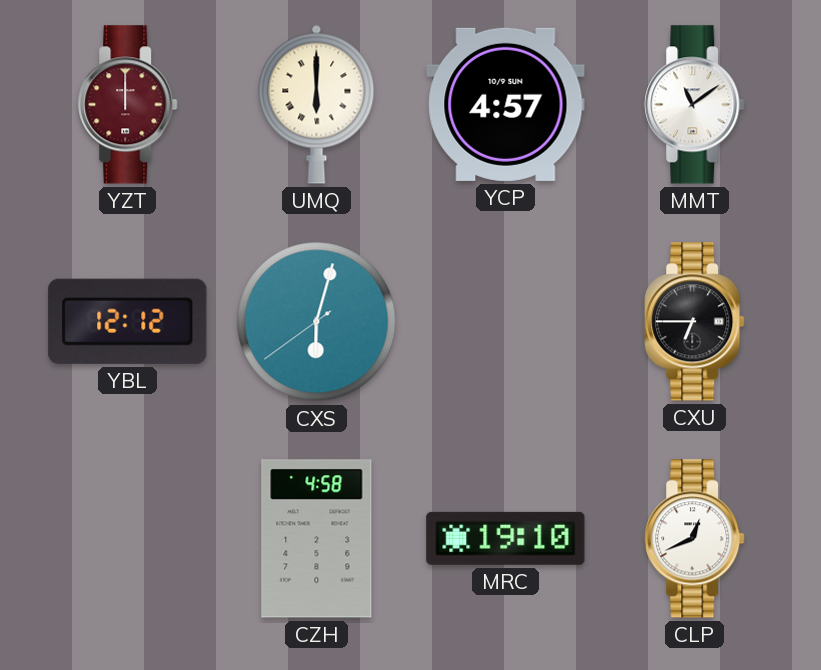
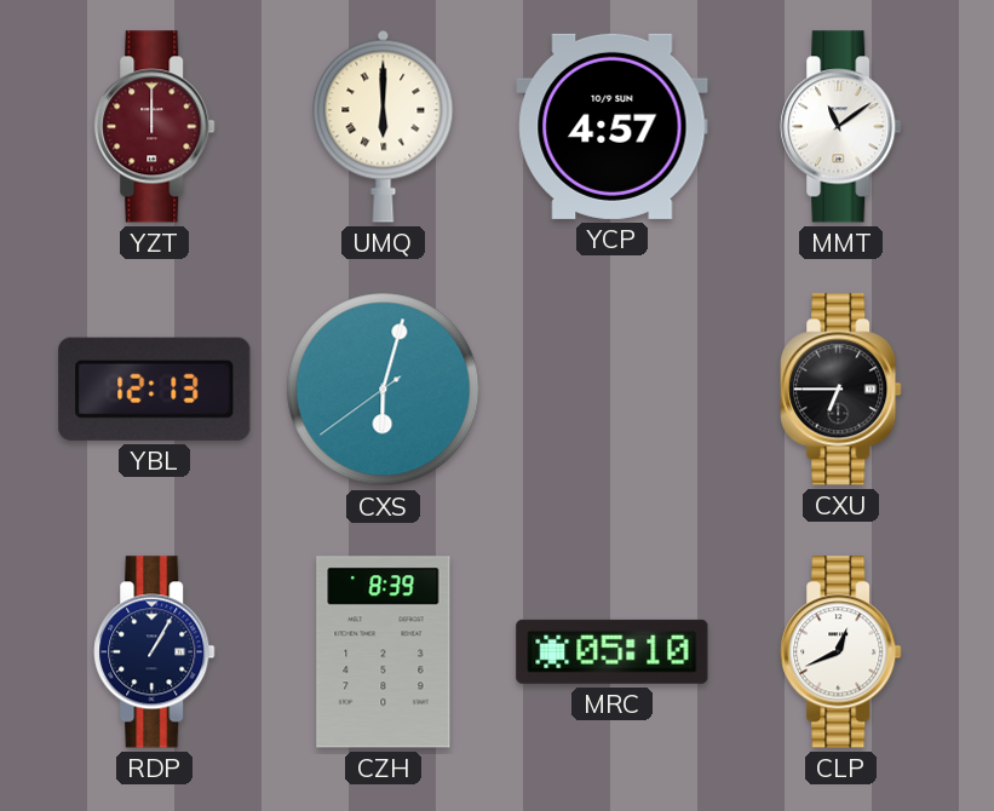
YBL: 12:12 -> 12:13 (155, 389)
RDP: none -> 1:05 (155, 652)
CZH: 4:58 -> 8:39 (384, 652)
MRC: 19:10 -> 05:10 (613, 651)
